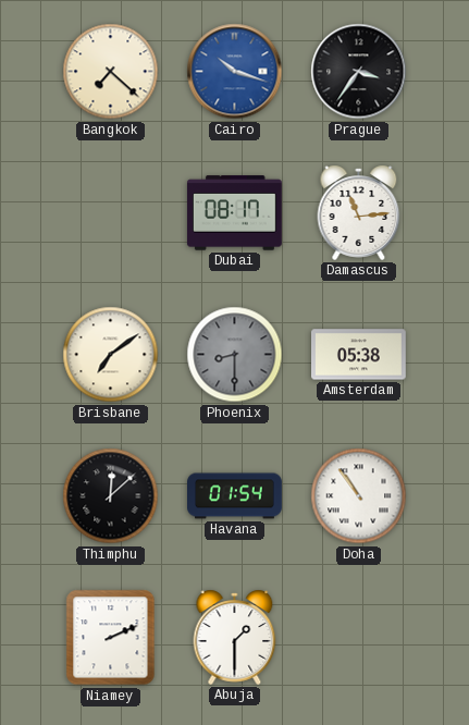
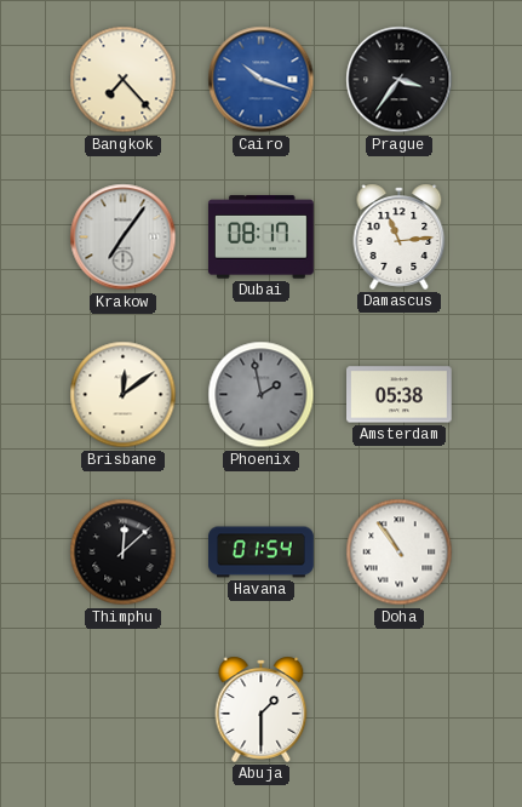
Bangkok: 7:22 -> 7:23 (124, 80)
Krakow: none -> 7:06 (124, 237)
Brisbane: 7:09 -> 12:09 (124, 395)
Phoenix: 8:30 -> 1:58 (262, 395)
Niamey: 2:11 -> none (111, 638)
